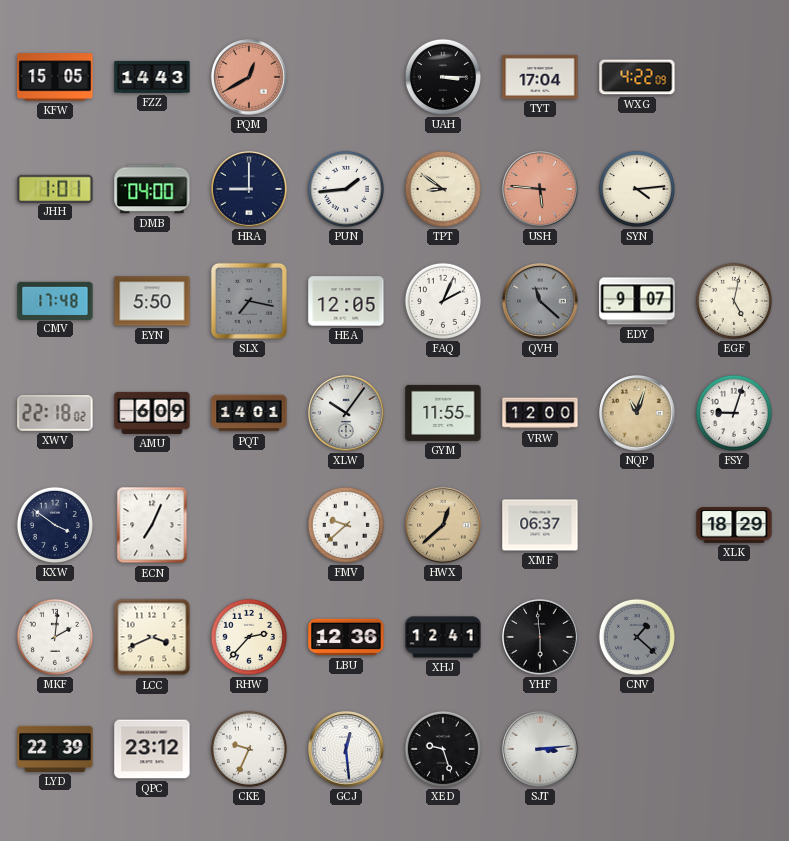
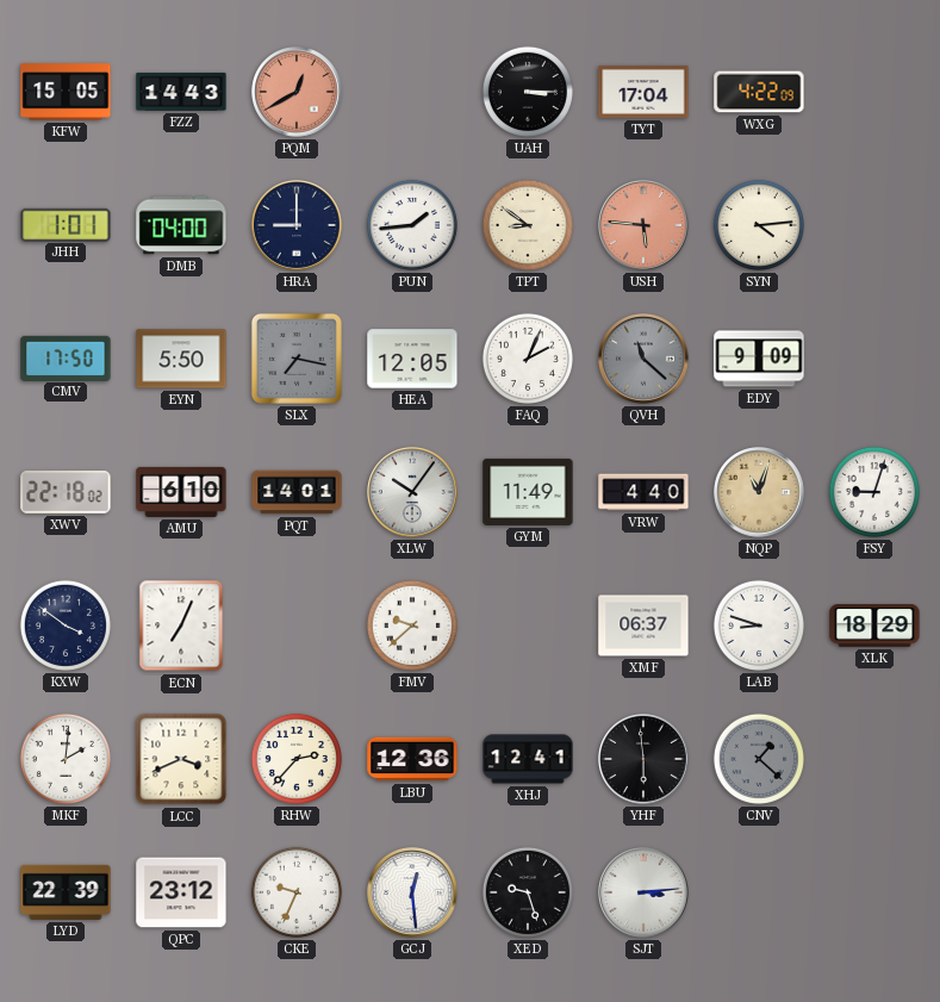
CMV: 17:48 -> 17:50 (66, 357)
EDY: 9:07 -> 9:09 (759, 359)
EGF: 5:02 -> none (734, 301)
AMU: 6:09 -> 6:10 (181, 492)
GYM: 11:55 -> 11:49 (528, 492)
VRW: 12:00 -> 4:40 (643, 492)
HWX: 12:38 -> none (443, 525)
LAB: none -> 8:48 (759, 626)
